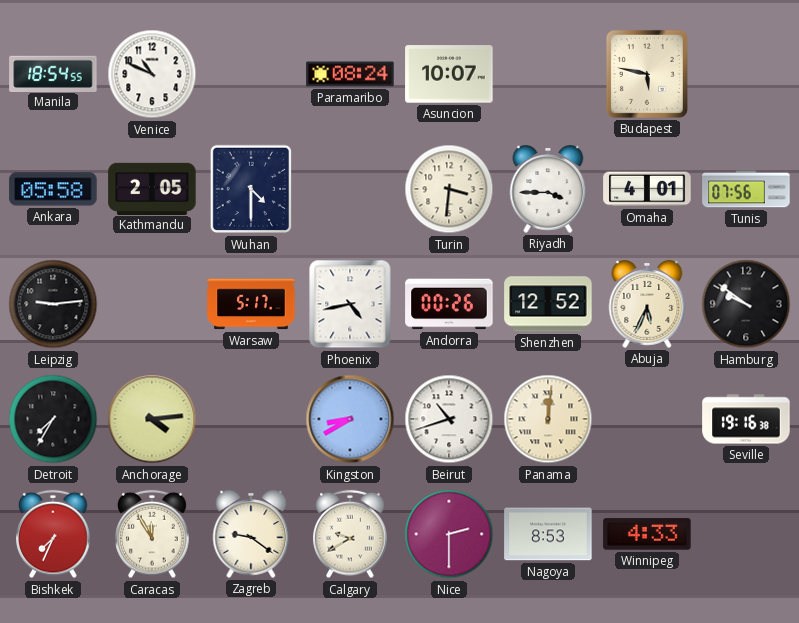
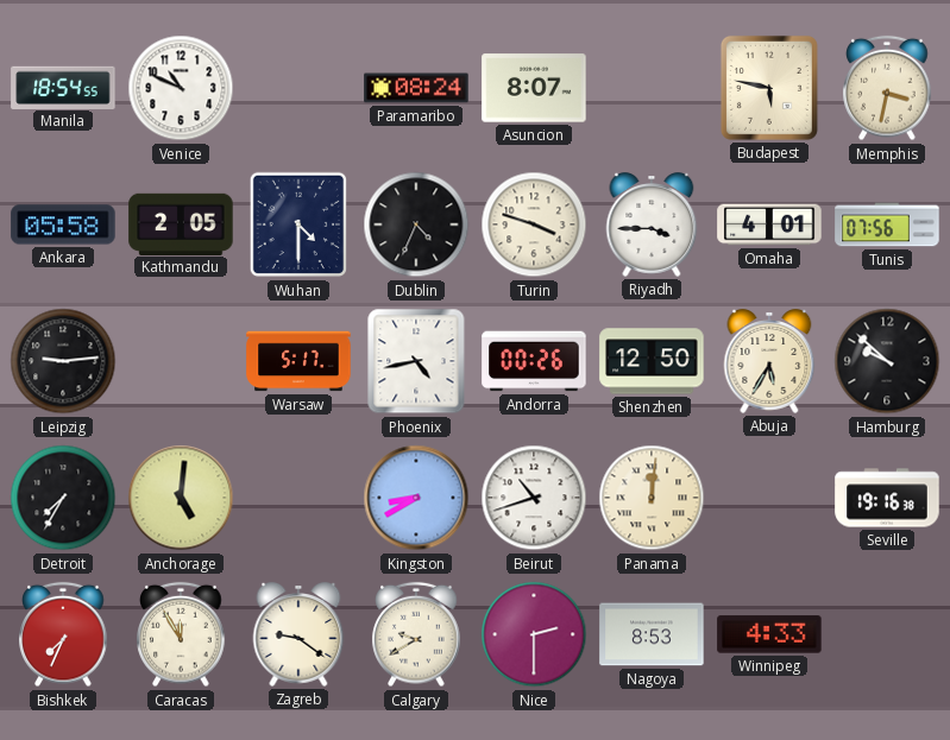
Asuncion: 10:07 -> 8:07 (534, 88)
Memphis: none -> 3:32 (887, 88)
Dublin: none -> 4:34 (416, 224)
Turin: 3:31 -> 3:48 (534, 224)
Shenzhen: 12:52 -> 12:50 (652, 361)
Abuja: 5:34 -> 5:35 (769, 361)
Hamburg: 9:51 -> 9:52 (887, 361)
Anchorage: 4:14 -> 5:01 (181, 498)
